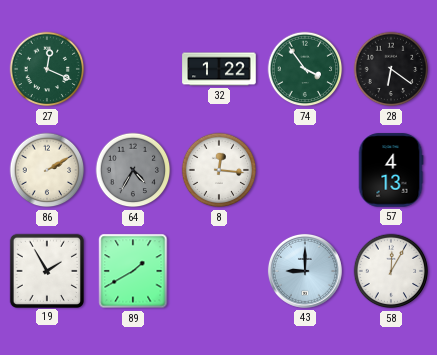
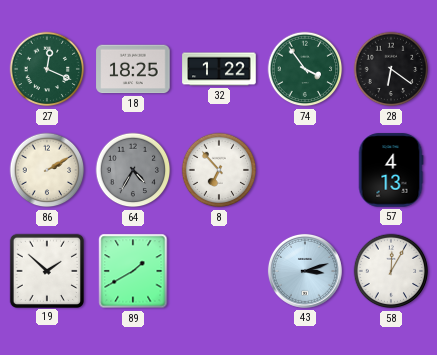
18: none -> 18:25 (133, 69)
8: 12:16 -> 6:53 (219, 170)
19: 1:55 -> 1:52 (46, 270)
43: 9:00 -> 3:12 (305, 271)
